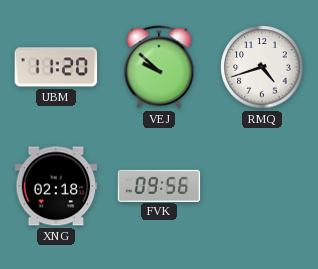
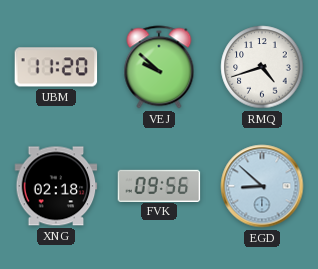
EGD: none -> 8:52 (262, 186)
